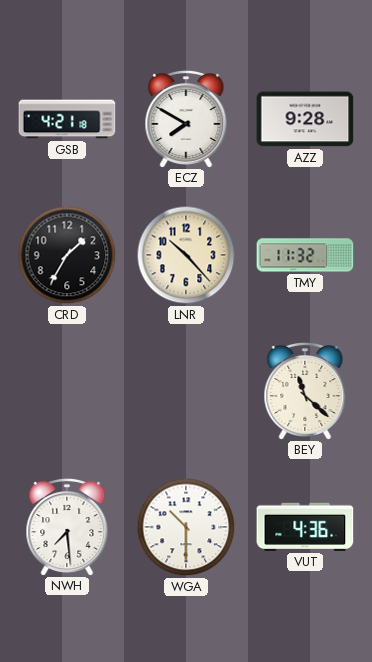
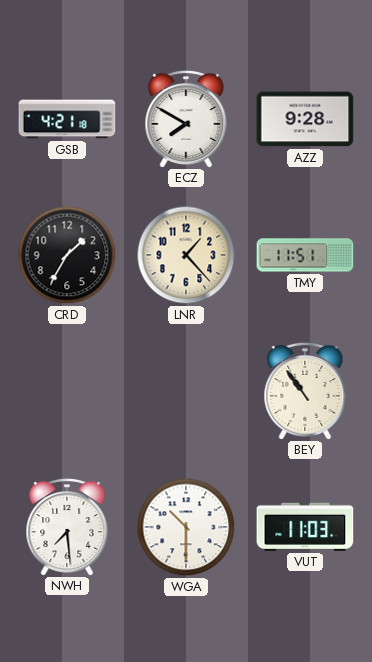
LNR: 10:23 -> 1:23 (186, 255)
TMY: 11:32 -> 11:51 (305, 255)
BEY: 11:22 -> 10:54 (305, 390)
VUT: 4:36 -> 11:03 (305, 527)
